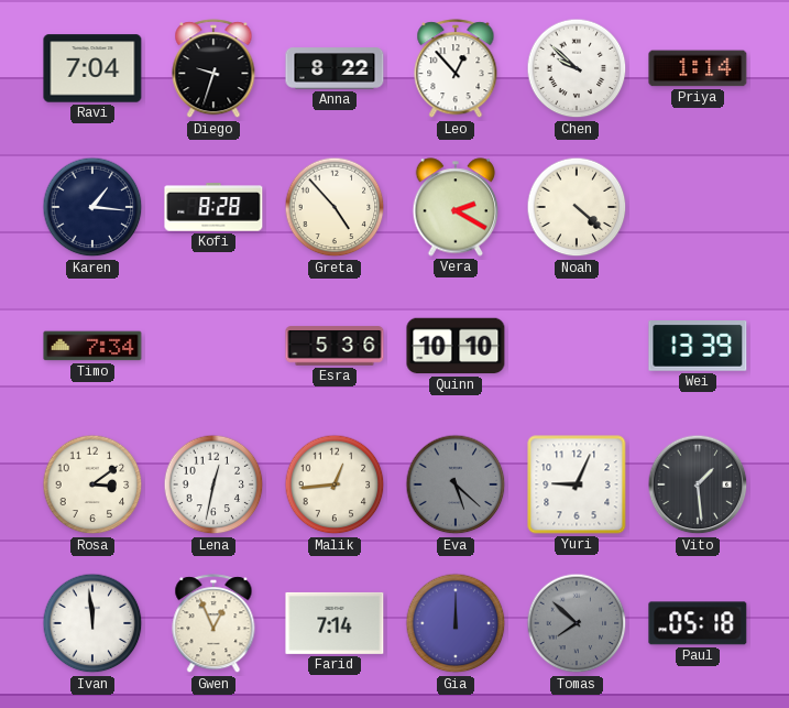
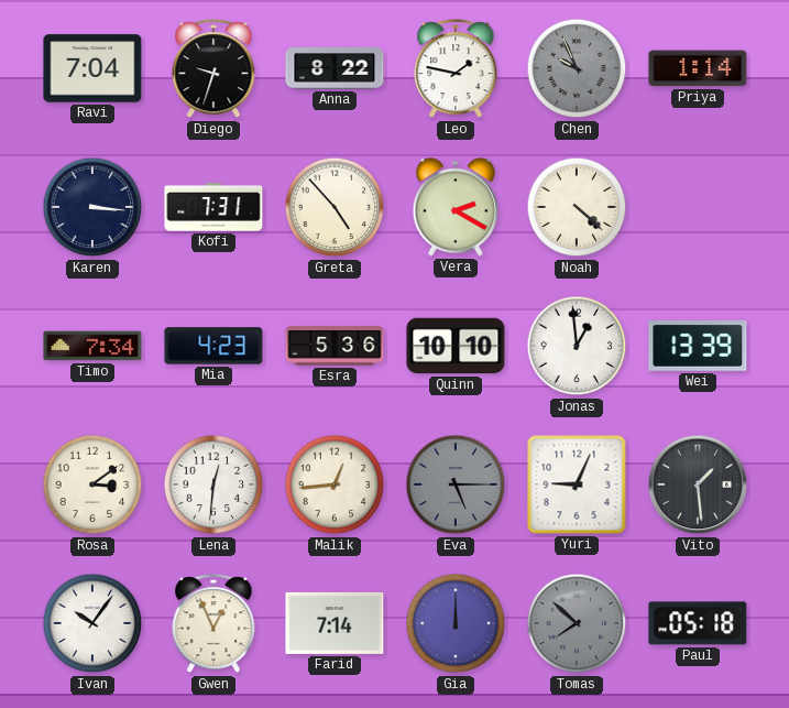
Leo: 12:53 -> 1:47 (456, 69)
Chen: 9:52 -> 9:56 (577, 68)
Chen dial: white -> grey (577, 68)
Karen: 1:16 -> 3:16 (92, 207)
Kofi: 8:28 -> 7:31 (213, 207)
Mia: none -> 4:23 (213, 346)
Jonas: none -> 12:59 (577, 346)
Lena: 12:32 -> 12:31 (213, 484)
Eva: 5:22 -> 5:15 (456, 484)
Ivan: 11:59 -> 10:06 (92, 623)
